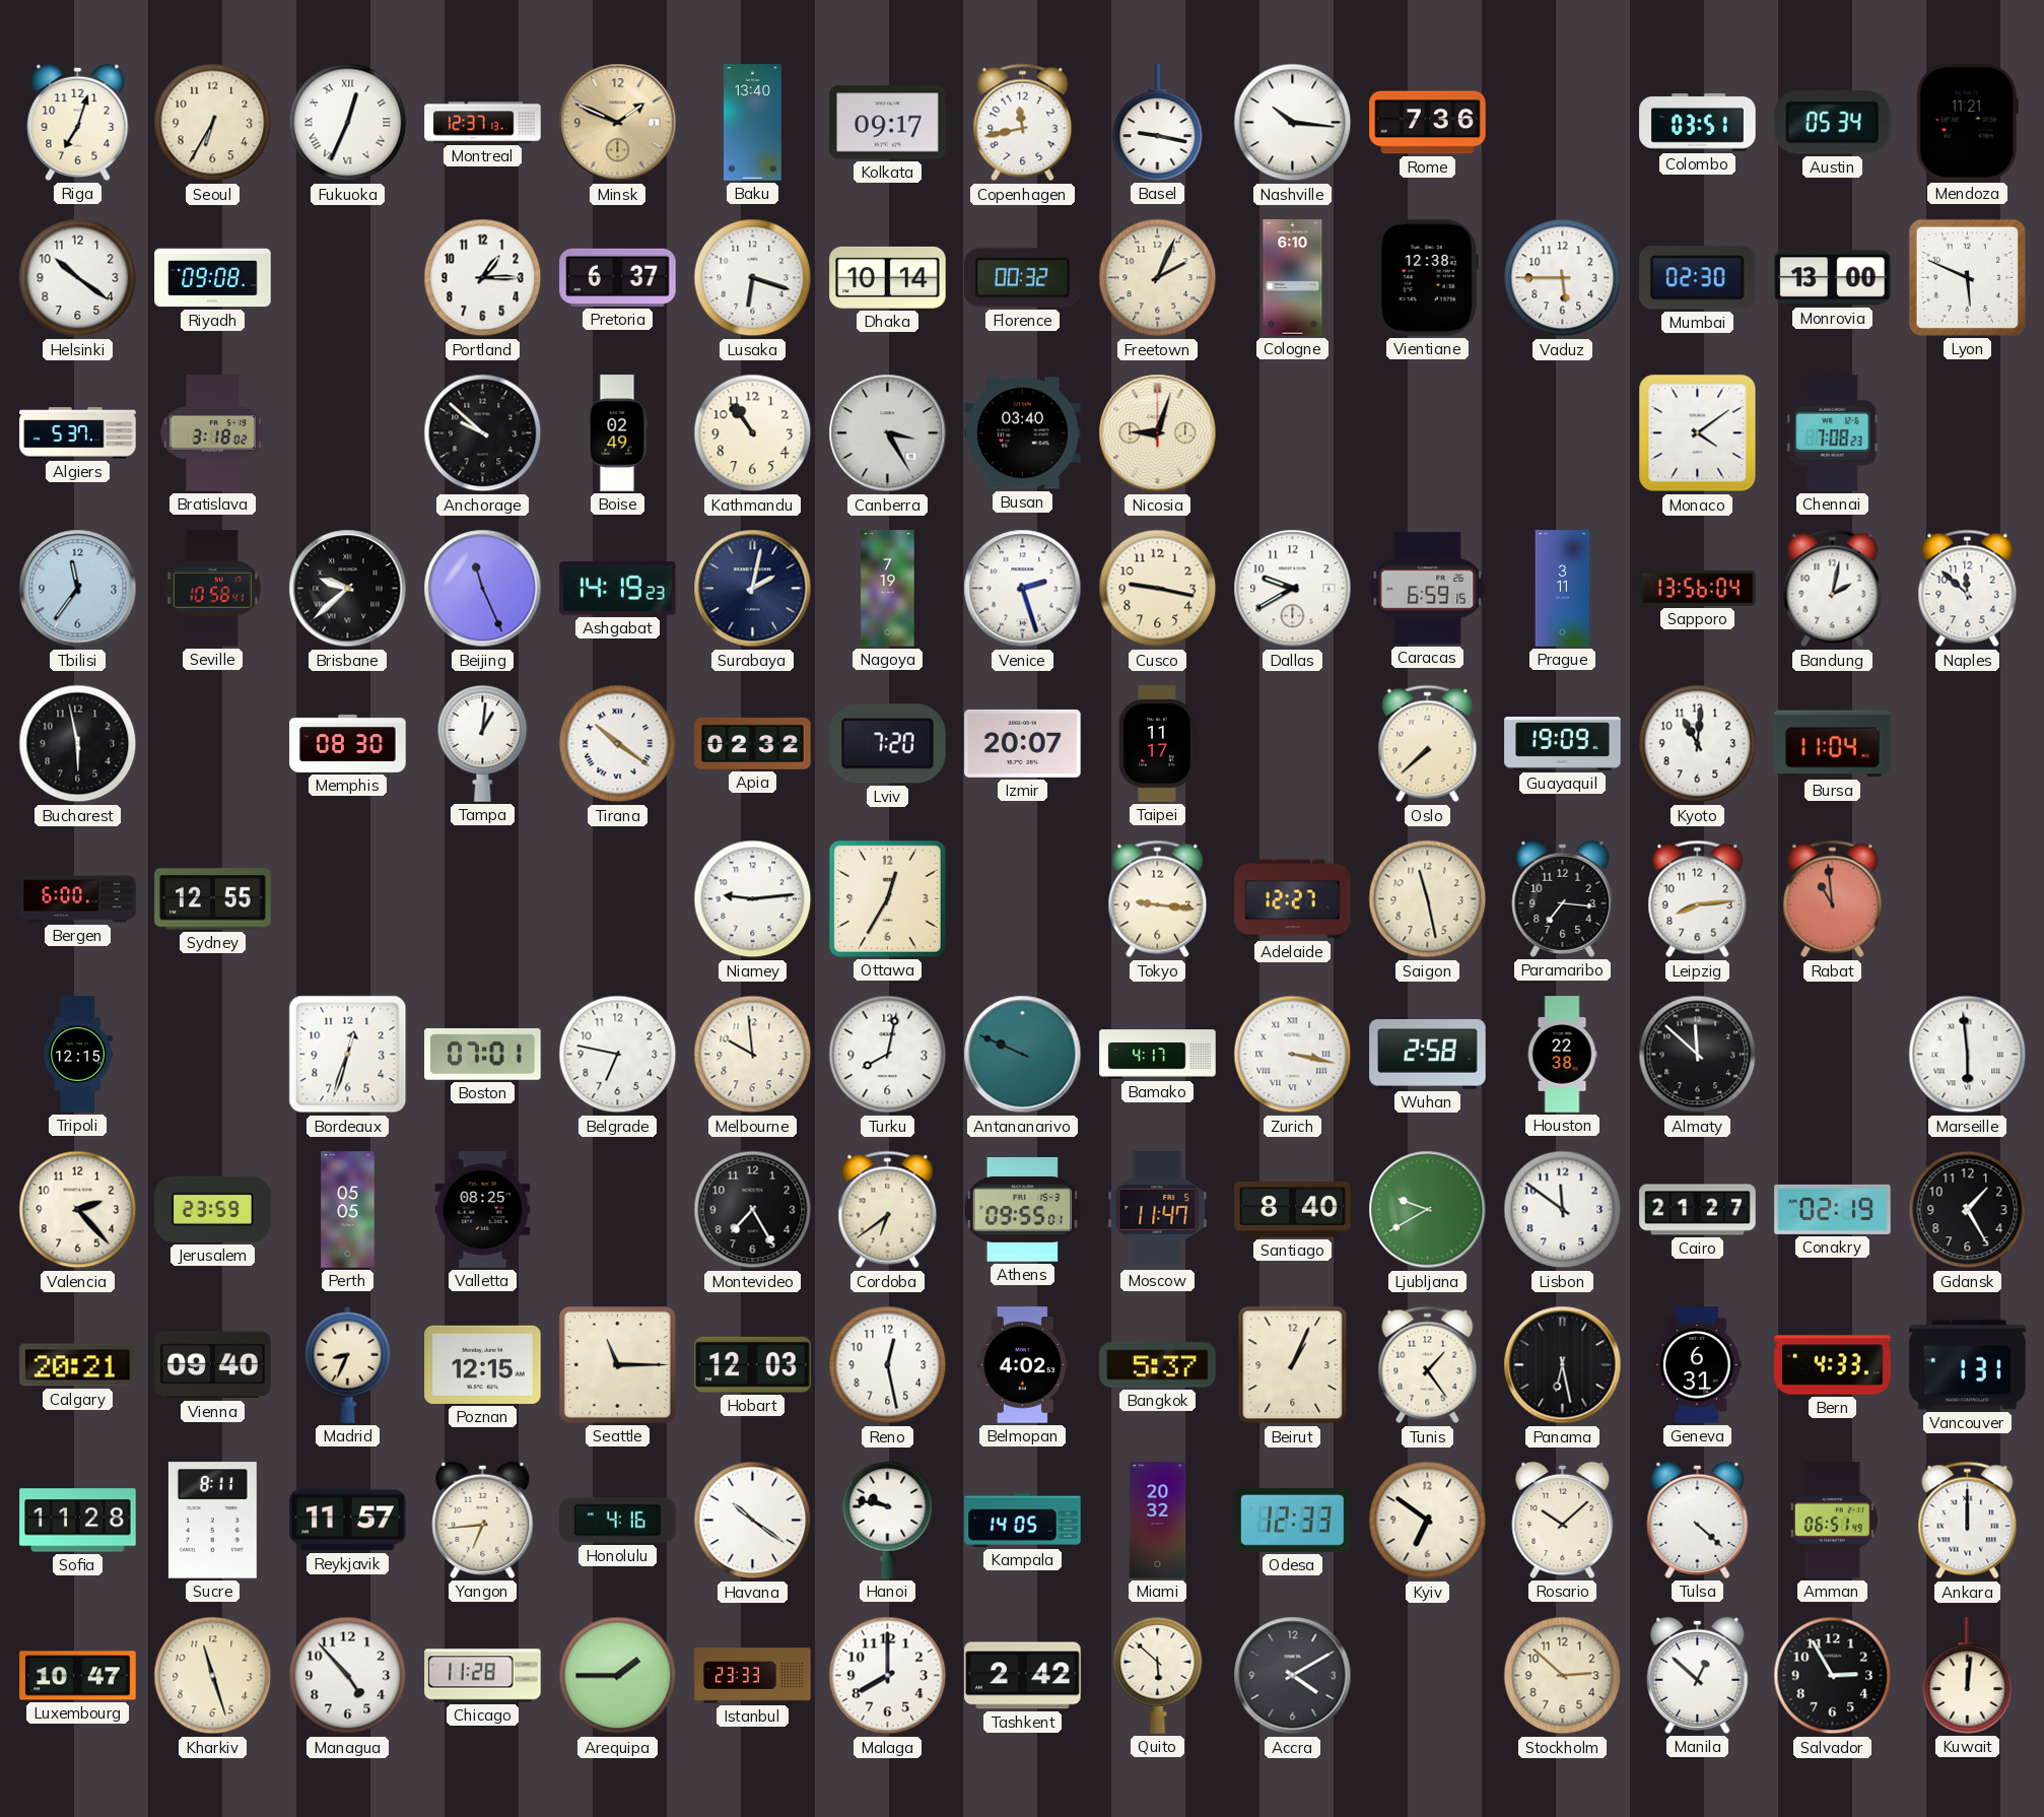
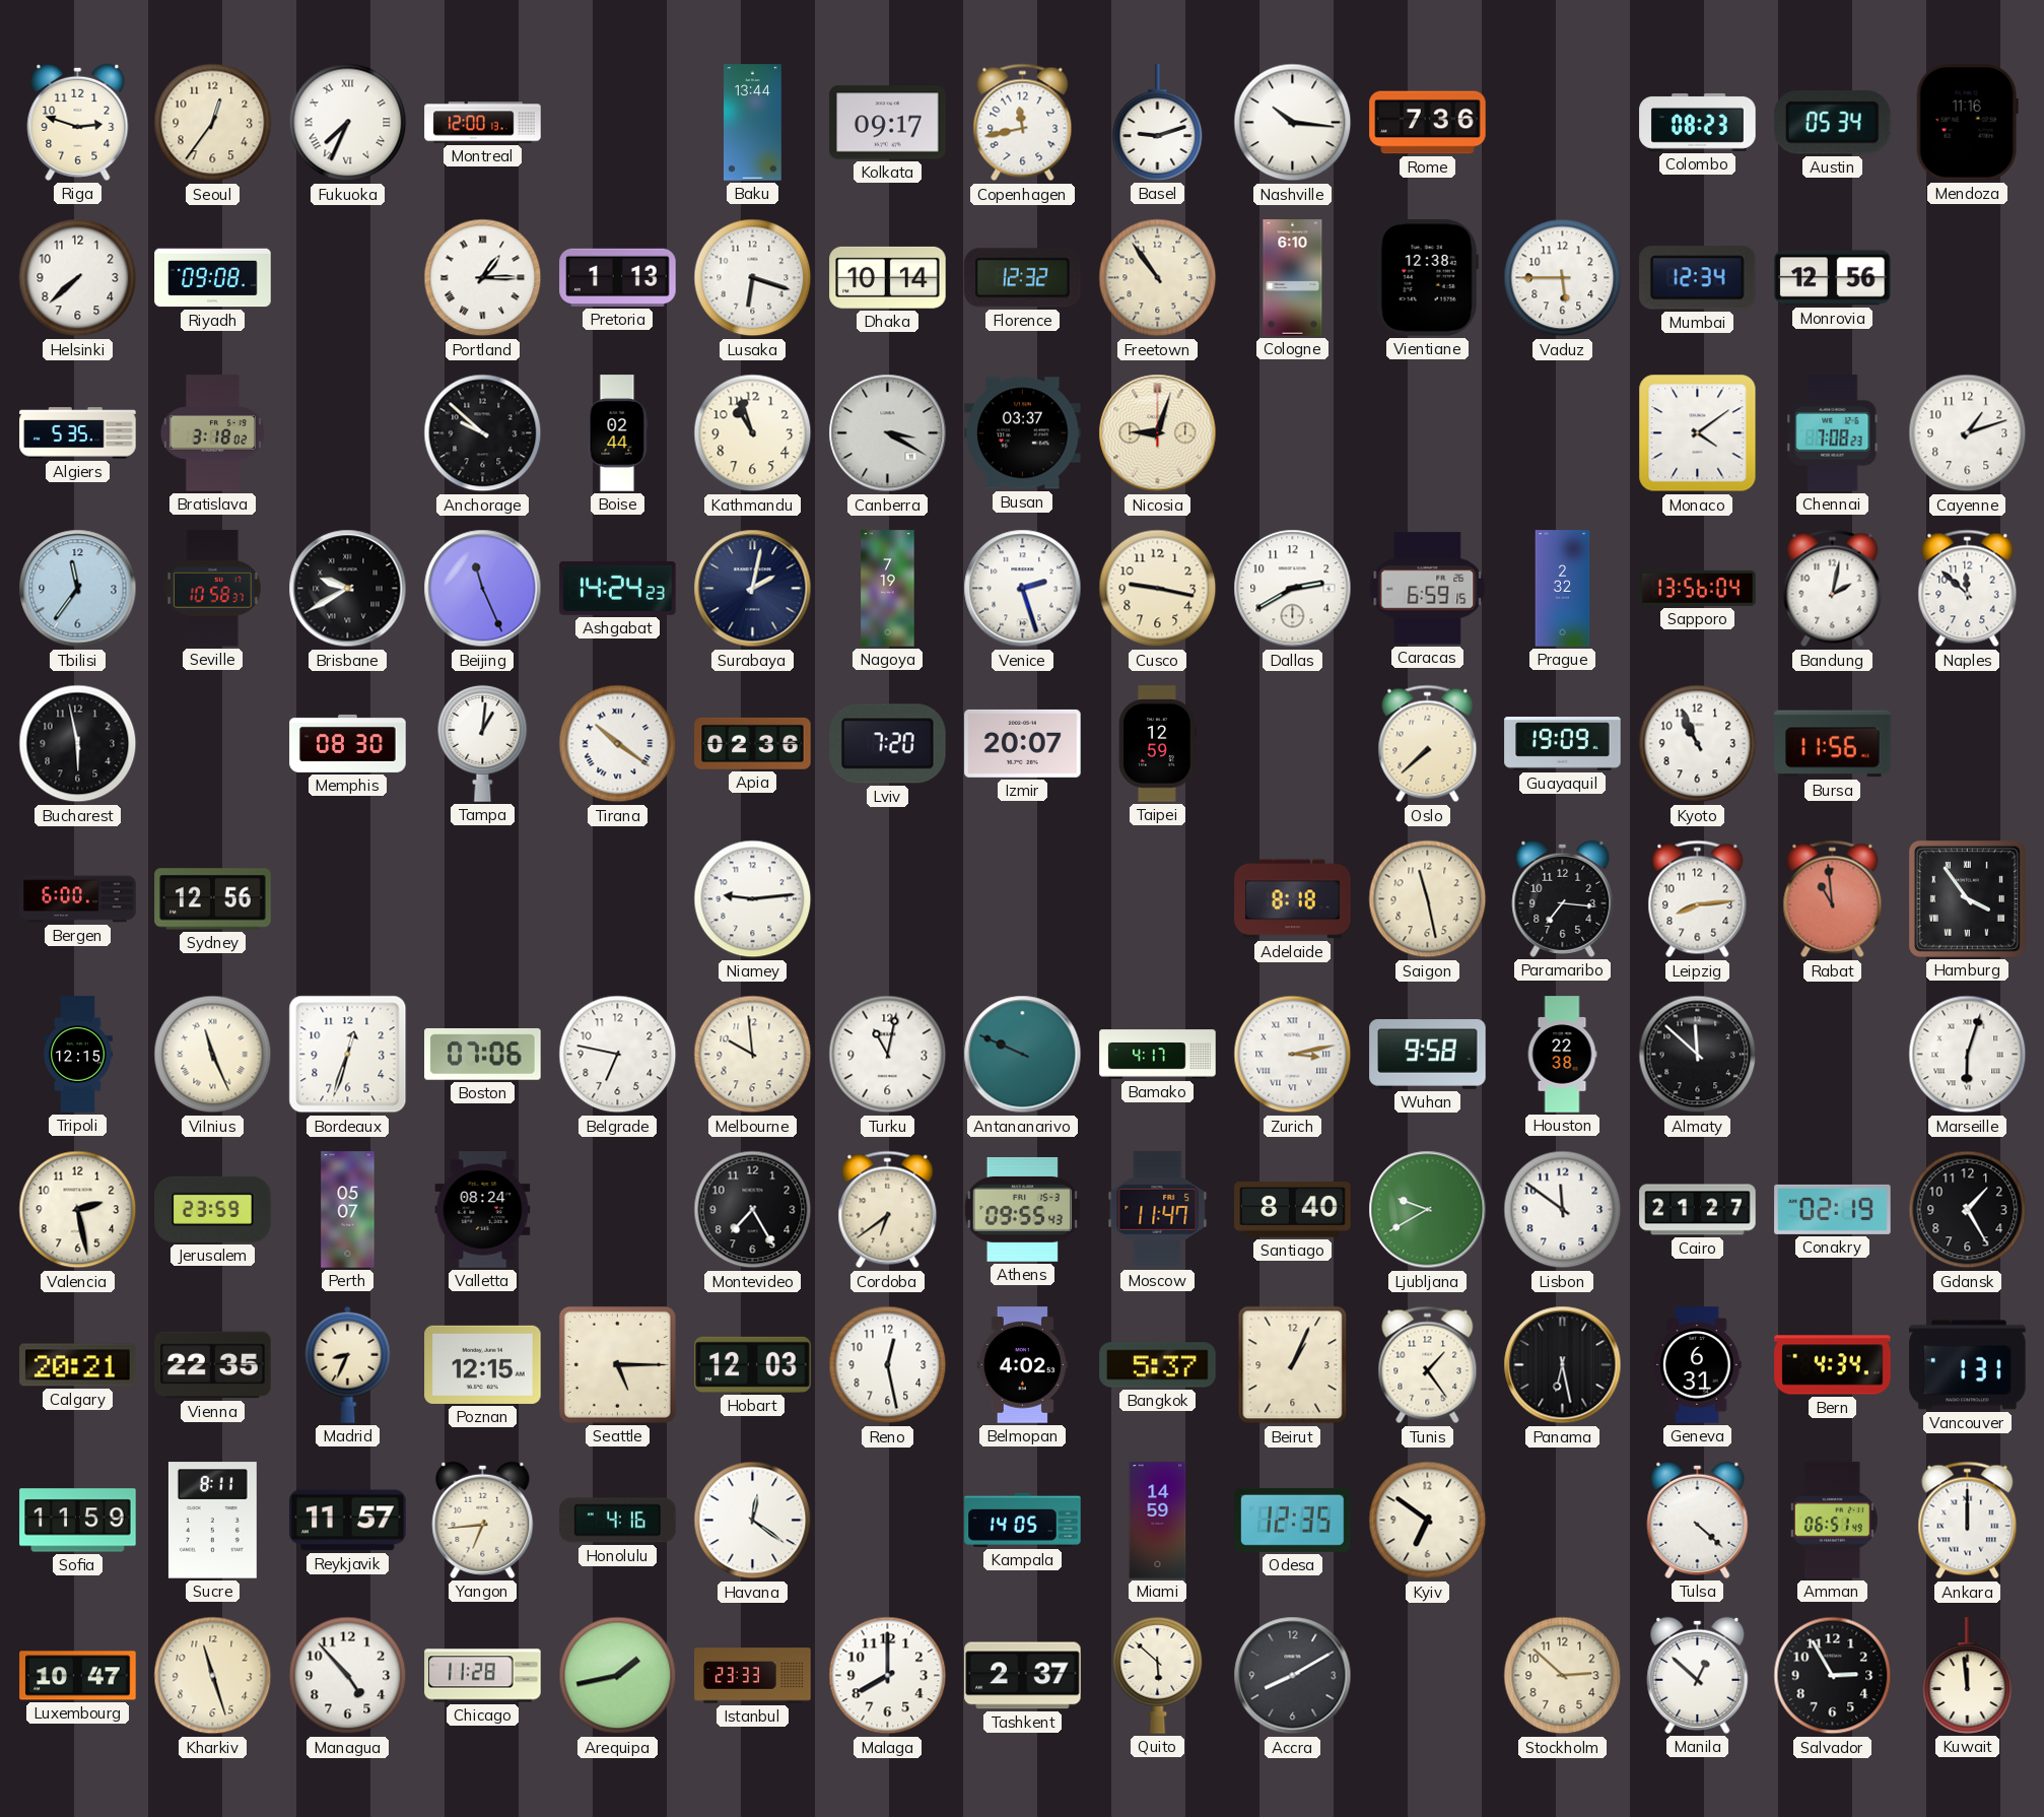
Riga: 7:03 -> 2:48 (78, 122)
Seoul: 6:35 -> 12:36 (213, 123)
Fukuoka: 12:34 -> 7:34 (348, 123)
Montreal: 12:37 -> 12:00 (483, 123)
Minsk: 1:49 -> none (618, 123)
Baku: 13:40 -> 13:44 (753, 123)
Basel: 9:17 -> 9:12 (1158, 123)
Colombo: 03:51 -> 08:23 (1698, 122)
Mendoza: 11:21 -> 11:16 (1967, 123)
Helsinki: 10:21 -> 7:38 (78, 278)
Portland numerals: Arabic -> Roman (483, 278)
Pretoria: 6:37 -> 1:13 (618, 277)
Florence: 00:32 -> 12:32 (1023, 278)
Freetown: 2:04 -> 10:54 (1158, 278)
Mumbai: 02:30 -> 12:34 (1698, 278)
Monrovia: 13:00 -> 12:56 (1833, 278)
Lyon: 5:49 -> none (1967, 277)
Algiers: 5:37 -> 5:35 (78, 433)
Boise: 02:49 -> 02:44 (617, 433)
Kathmandu: 10:54 -> 10:57 (753, 433)
Canberra: 3:25 -> 3:20 (888, 433)
Busan: 03:40 -> 03:37 (1023, 433)
Cayenne: none -> 1:12 (1968, 433)
Seville: 10:58:41 -> 10:58:37 (213, 589)
Brisbane: 9:38 -> 9:40 (348, 589)
Ashgabat: 14:19 -> 14:24 (618, 588)
Dallas: 9:40 -> 2:40 (1293, 589)
Prague: 3:11 -> 2:32 (1563, 589)
Apia: 02:32 -> 02:36 (753, 743)
Taipei: 11:17 -> 12:59 (1157, 744)
Kyoto: 11:01 -> 10:56 (1698, 744)
Bursa: 11:04 -> 11:56 (1833, 744)
Sydney: 12:55 -> 12:56 (213, 899)
Ottawa: 12:35 -> none (887, 898)
Tokyo: 9:16 -> none (1158, 899)
Adelaide: 12:27 -> 8:18 (1293, 899)
Hamburg: none -> 3:54 (1967, 898)
Vilnius: none -> 11:26 (213, 1055)
Boston: 07:01 -> 07:06 (483, 1055)
Turku: 8:02 -> 11:02 (888, 1055)
Zurich: 3:17 -> 3:13 (1293, 1055)
Wuhan: 2:58 -> 9:58 (1428, 1055)
Marseille: 5:59 -> 6:03 (1968, 1055)
Valencia: 2:23 -> 2:28 (78, 1210)
Perth: 05:05 -> 05:07 (348, 1210)
Valletta: 08:25 -> 08:24 (483, 1210)
Athens: 09:55:01 -> 09:55:43 (1023, 1209)
Vienna: 09:40 -> 22:35 (213, 1365)
Seattle: 11:15 -> 5:15 (617, 1364)
Bern: 4:33 -> 4:34 (1833, 1365)
Sofia: 11:28 -> 11:59 (78, 1521)
Havana: 10:21 -> 12:21 (753, 1521)
Hanoi: 9:47 -> none (888, 1520)
Miami: 20:32 -> 14:59 (1158, 1521)
Odesa: 12:33 -> 12:35 (1293, 1520)
Rosario: 10:08 -> none (1563, 1520)
Arequipa: 1:45 -> 1:43 (618, 1676)
Tashkent: 2:42 -> 2:37 (1023, 1676)
Accra: 4:10 -> 8:10 (1293, 1676)
Kuwait: 12:01 -> 11:59 (1968, 1676)
